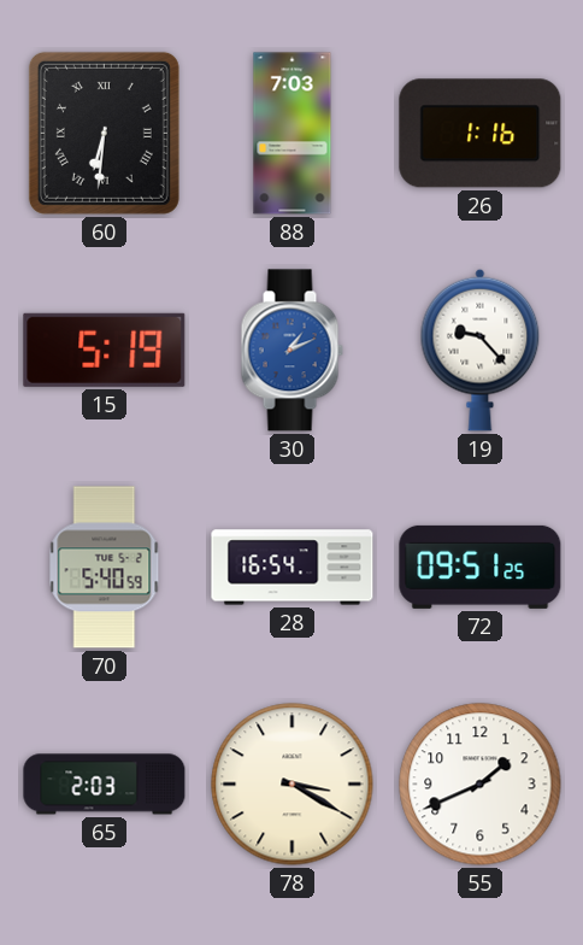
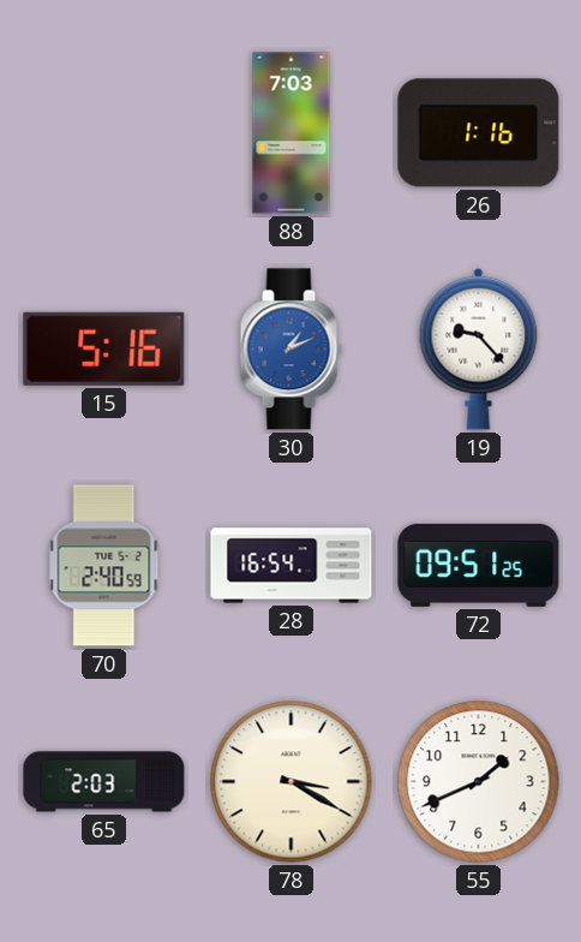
60: 6:31 -> none (104, 133)
15: 5:19 -> 5:16 (104, 348)
70: 5:40 -> 2:40 (104, 566)
